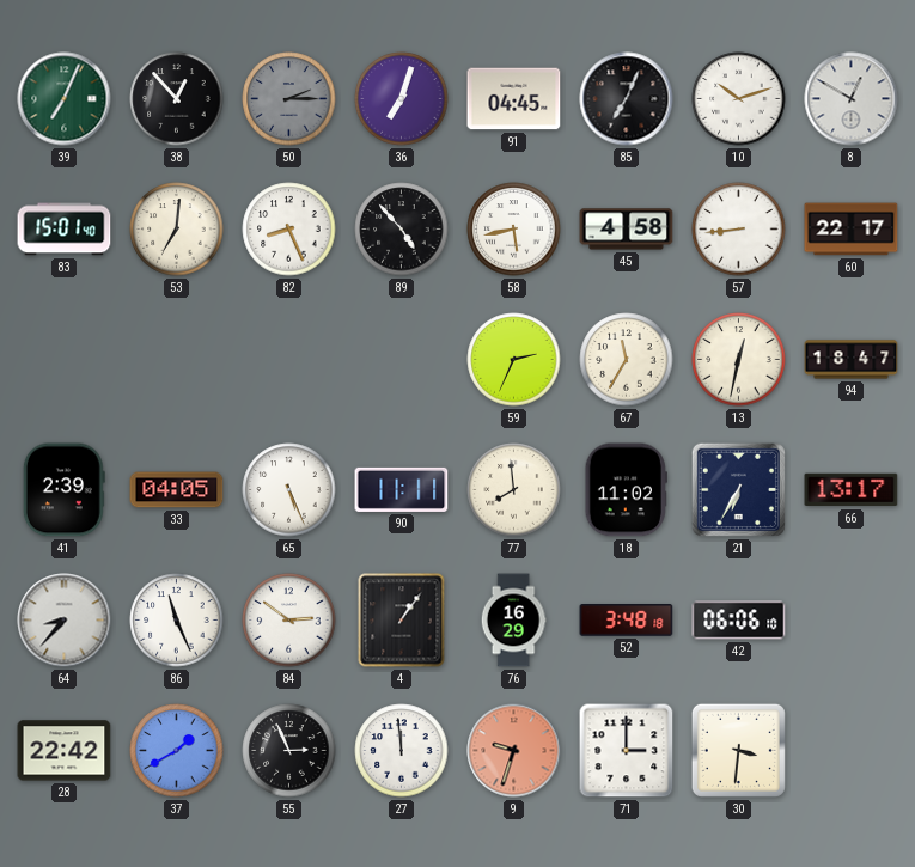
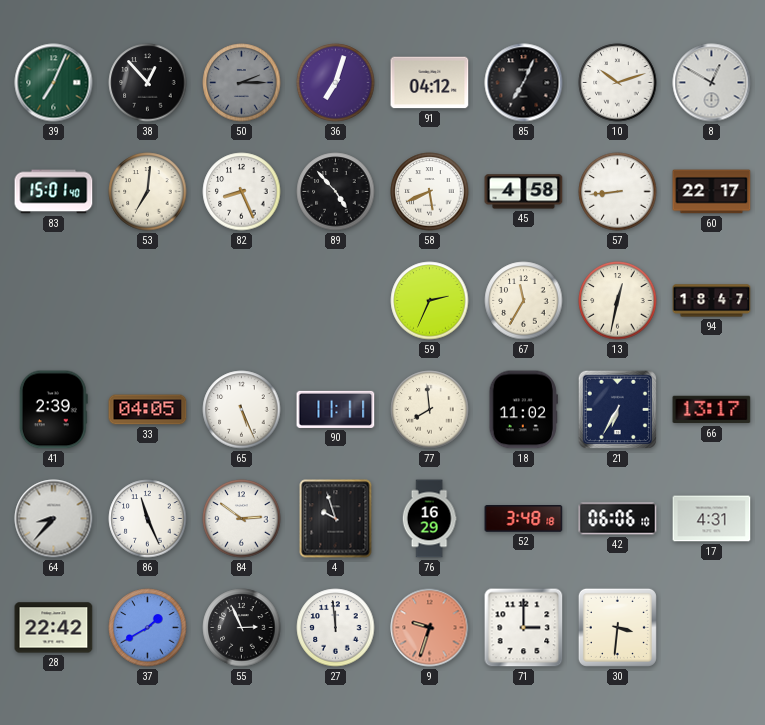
91: 04:45 -> 04:12 (430, 83)
58: 5:43 -> 5:41 (430, 192)
4: 1:06 -> 9:57 (336, 519)
17: none -> 4:31 (712, 519)
